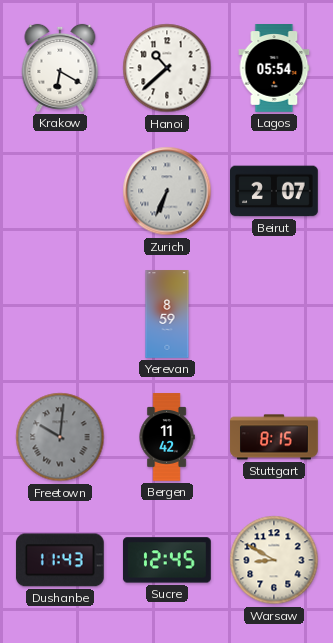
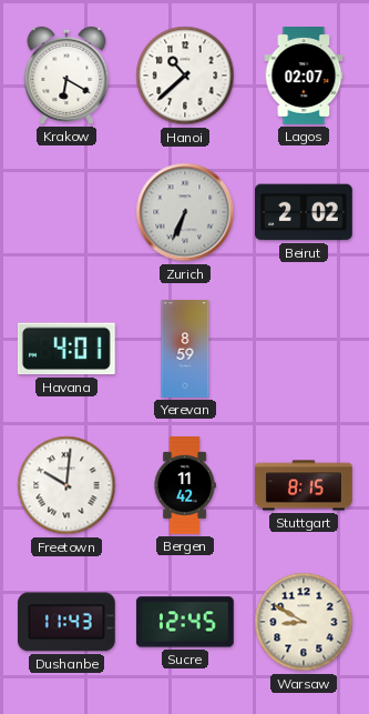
Lagos: 05:54 -> 02:07 (304, 76)
Beirut: 2:07 -> 2:02 (305, 212)
Havana: none -> 4:01 (66, 349)
Freetown dial: grey -> white (66, 485)
